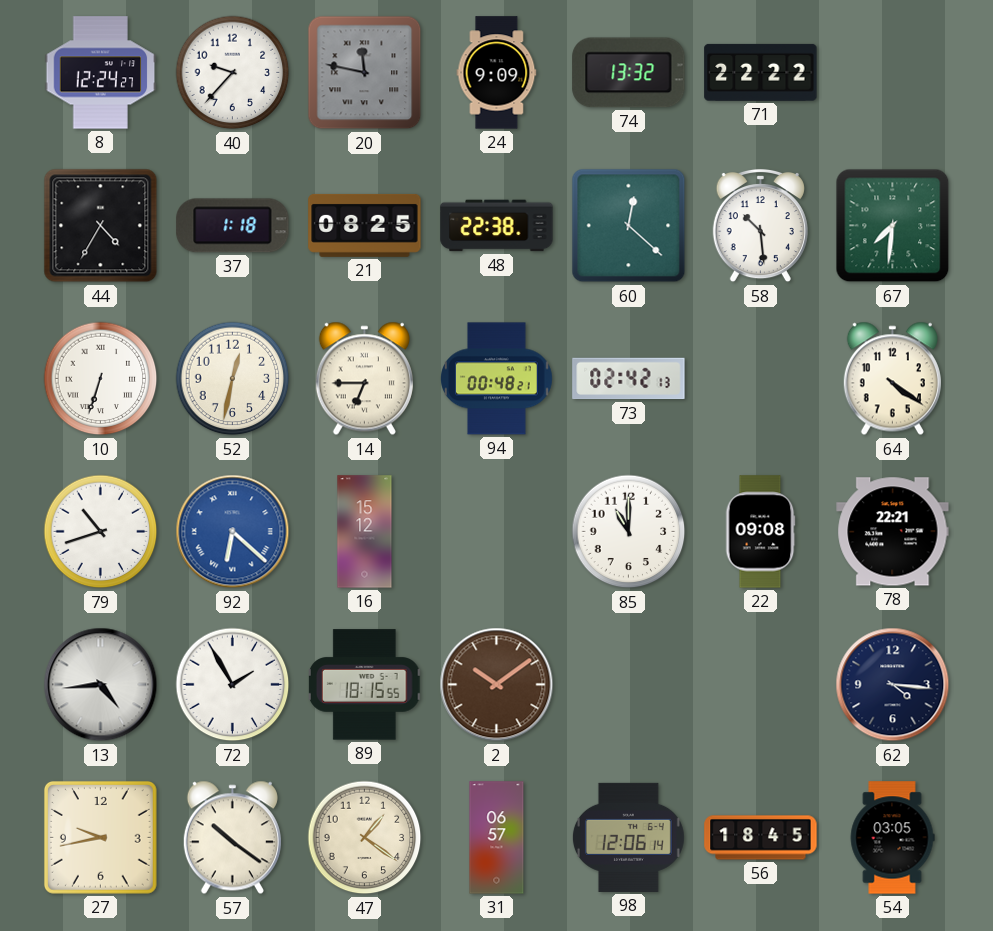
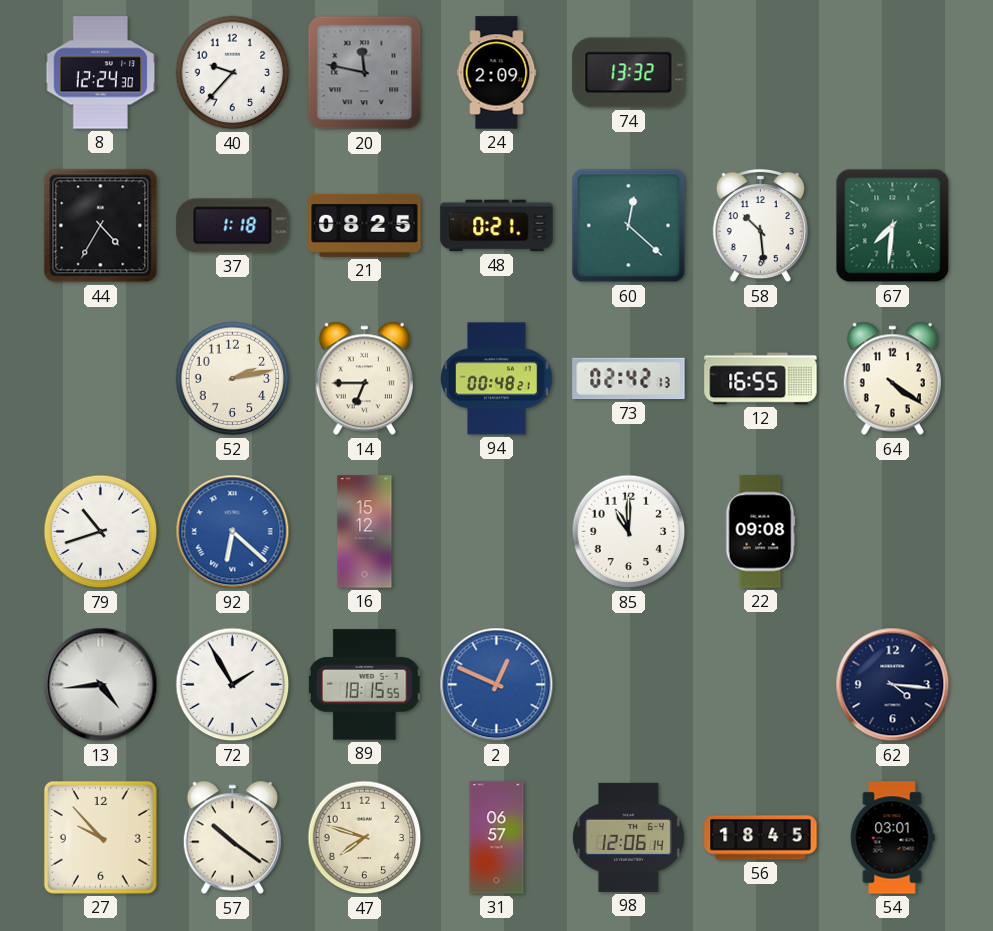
8: 12:24:27 -> 12:24:30 (101, 73)
24: 9:09 -> 2:09 (497, 73)
71: 22:22 -> none (761, 72)
48: 22:38 -> 0:21 (497, 226)
10: 6:33 -> none (101, 379)
52: 12:32 -> 2:13 (233, 379)
12: none -> 16:55 (761, 379)
78: 22:21 -> none (893, 532)
2: 10:09 -> 12:49 (497, 685)
2 dial: brown -> blue (497, 685)
27: 9:43 -> 9:53 (100, 837)
47: 1:21 -> 7:48 (365, 838)
54: 03:05 -> 03:01 (892, 838)
